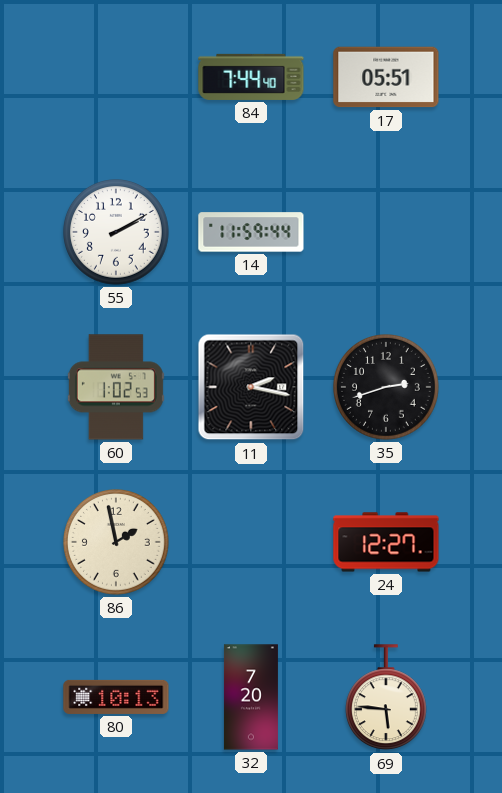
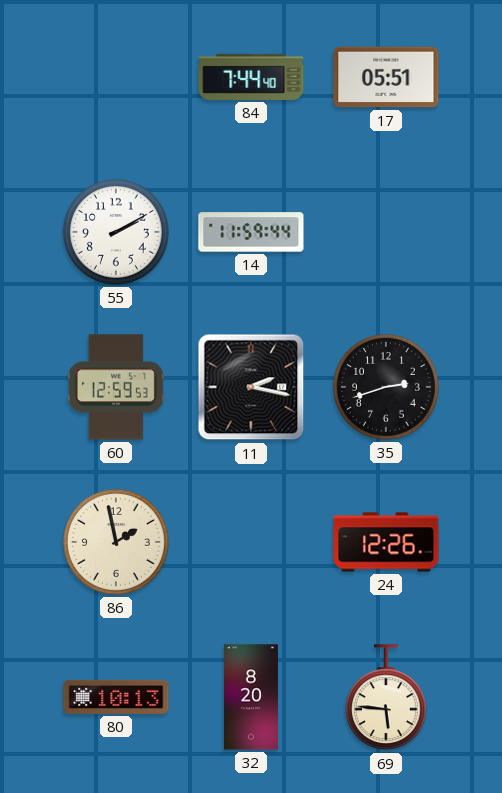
60: 1:02 -> 12:59 (116, 387)
24: 12:27 -> 12:26 (386, 542)
32: 7:20 -> 8:20 (251, 697)
